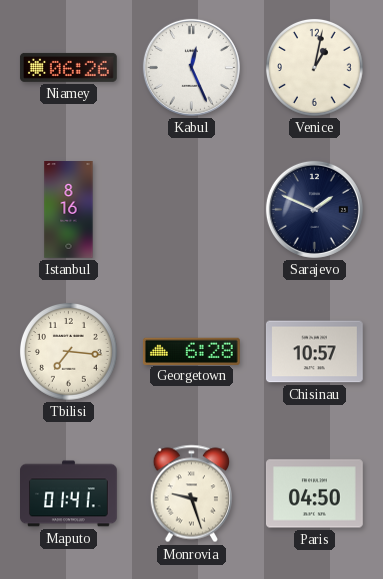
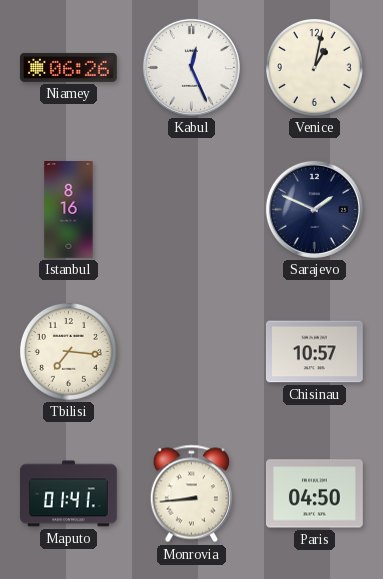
Georgetown: 6:28 -> none (191, 351)
Monrovia: 9:27 -> 8:44 (191, 494)
